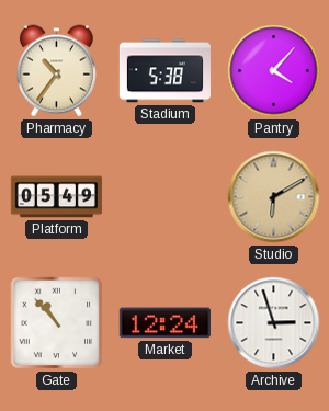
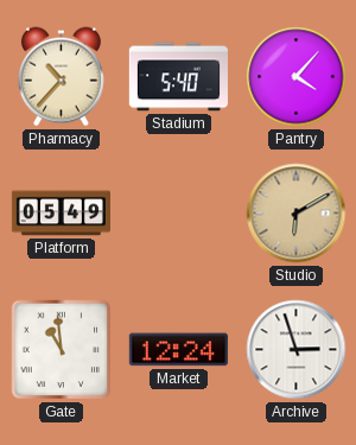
Pharmacy: 10:36 -> 10:37 (61, 77)
Stadium: 5:38 -> 5:40 (178, 77)
Gate: 10:53 -> 10:59 (62, 350)
